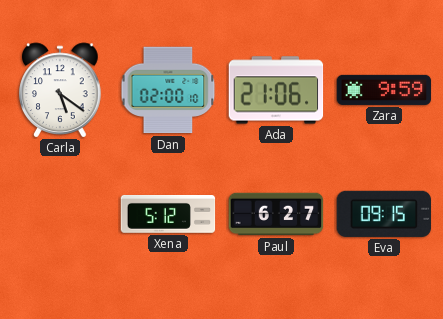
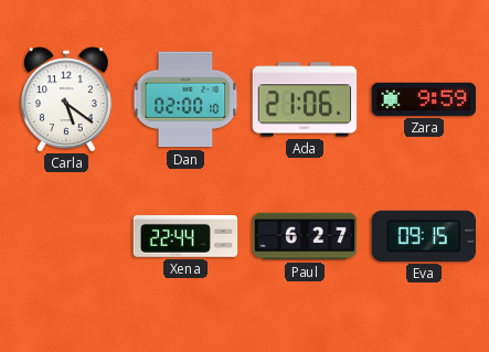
Xena: 5:12 -> 22:44 (185, 237)
